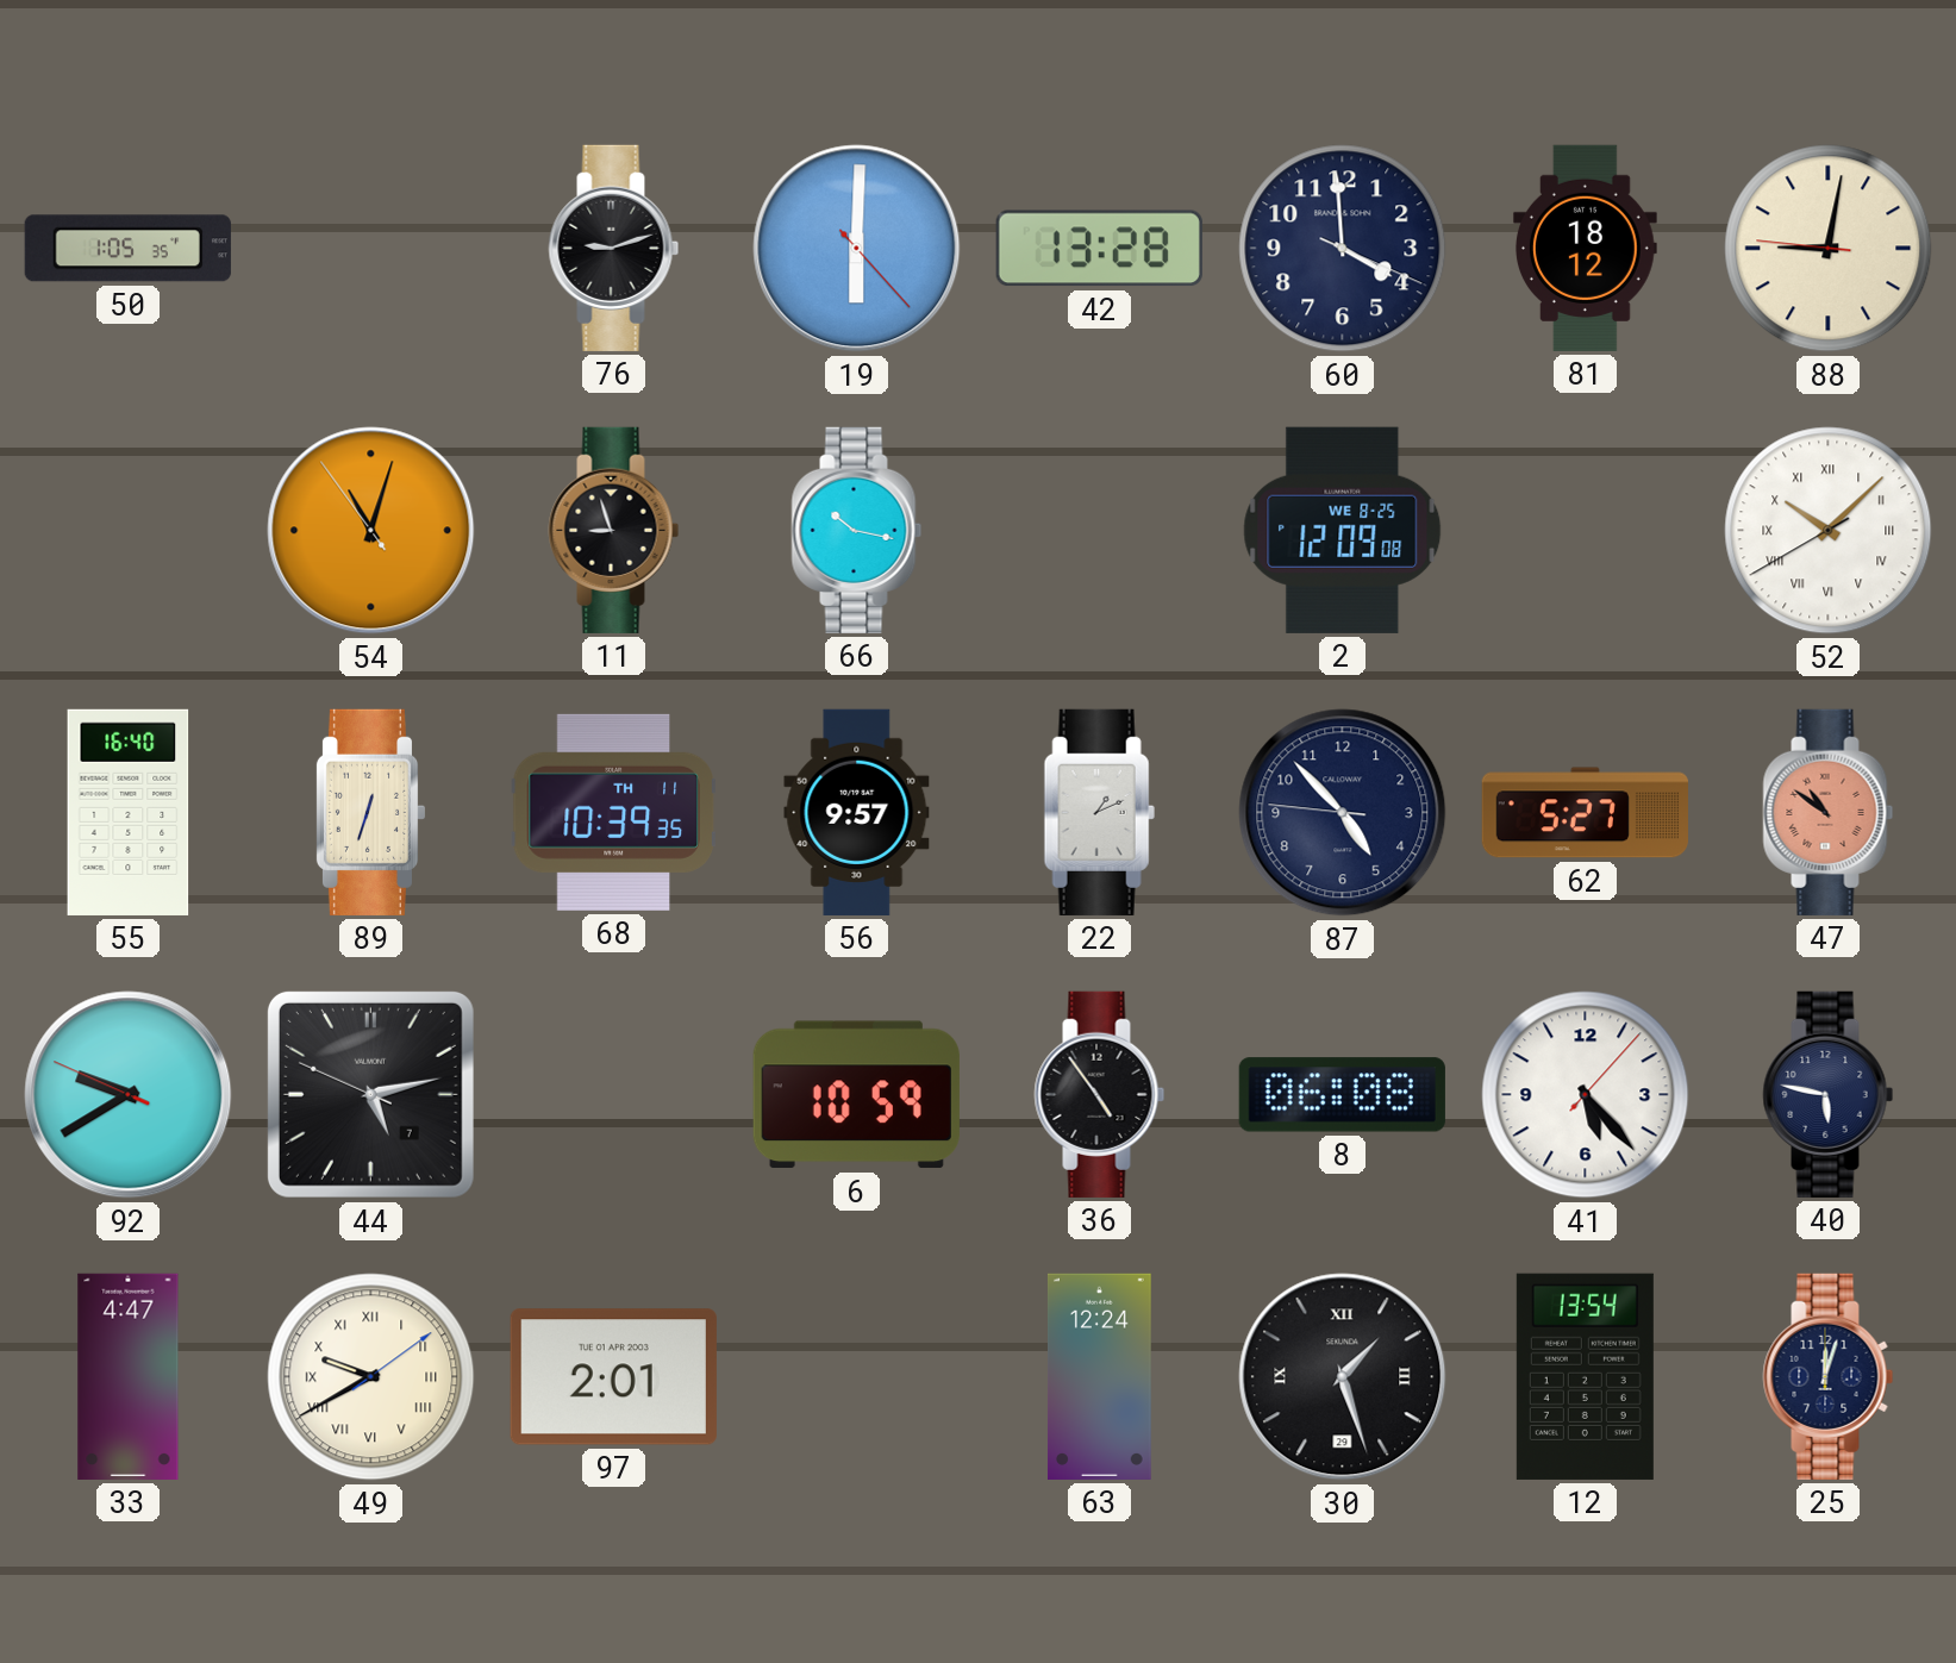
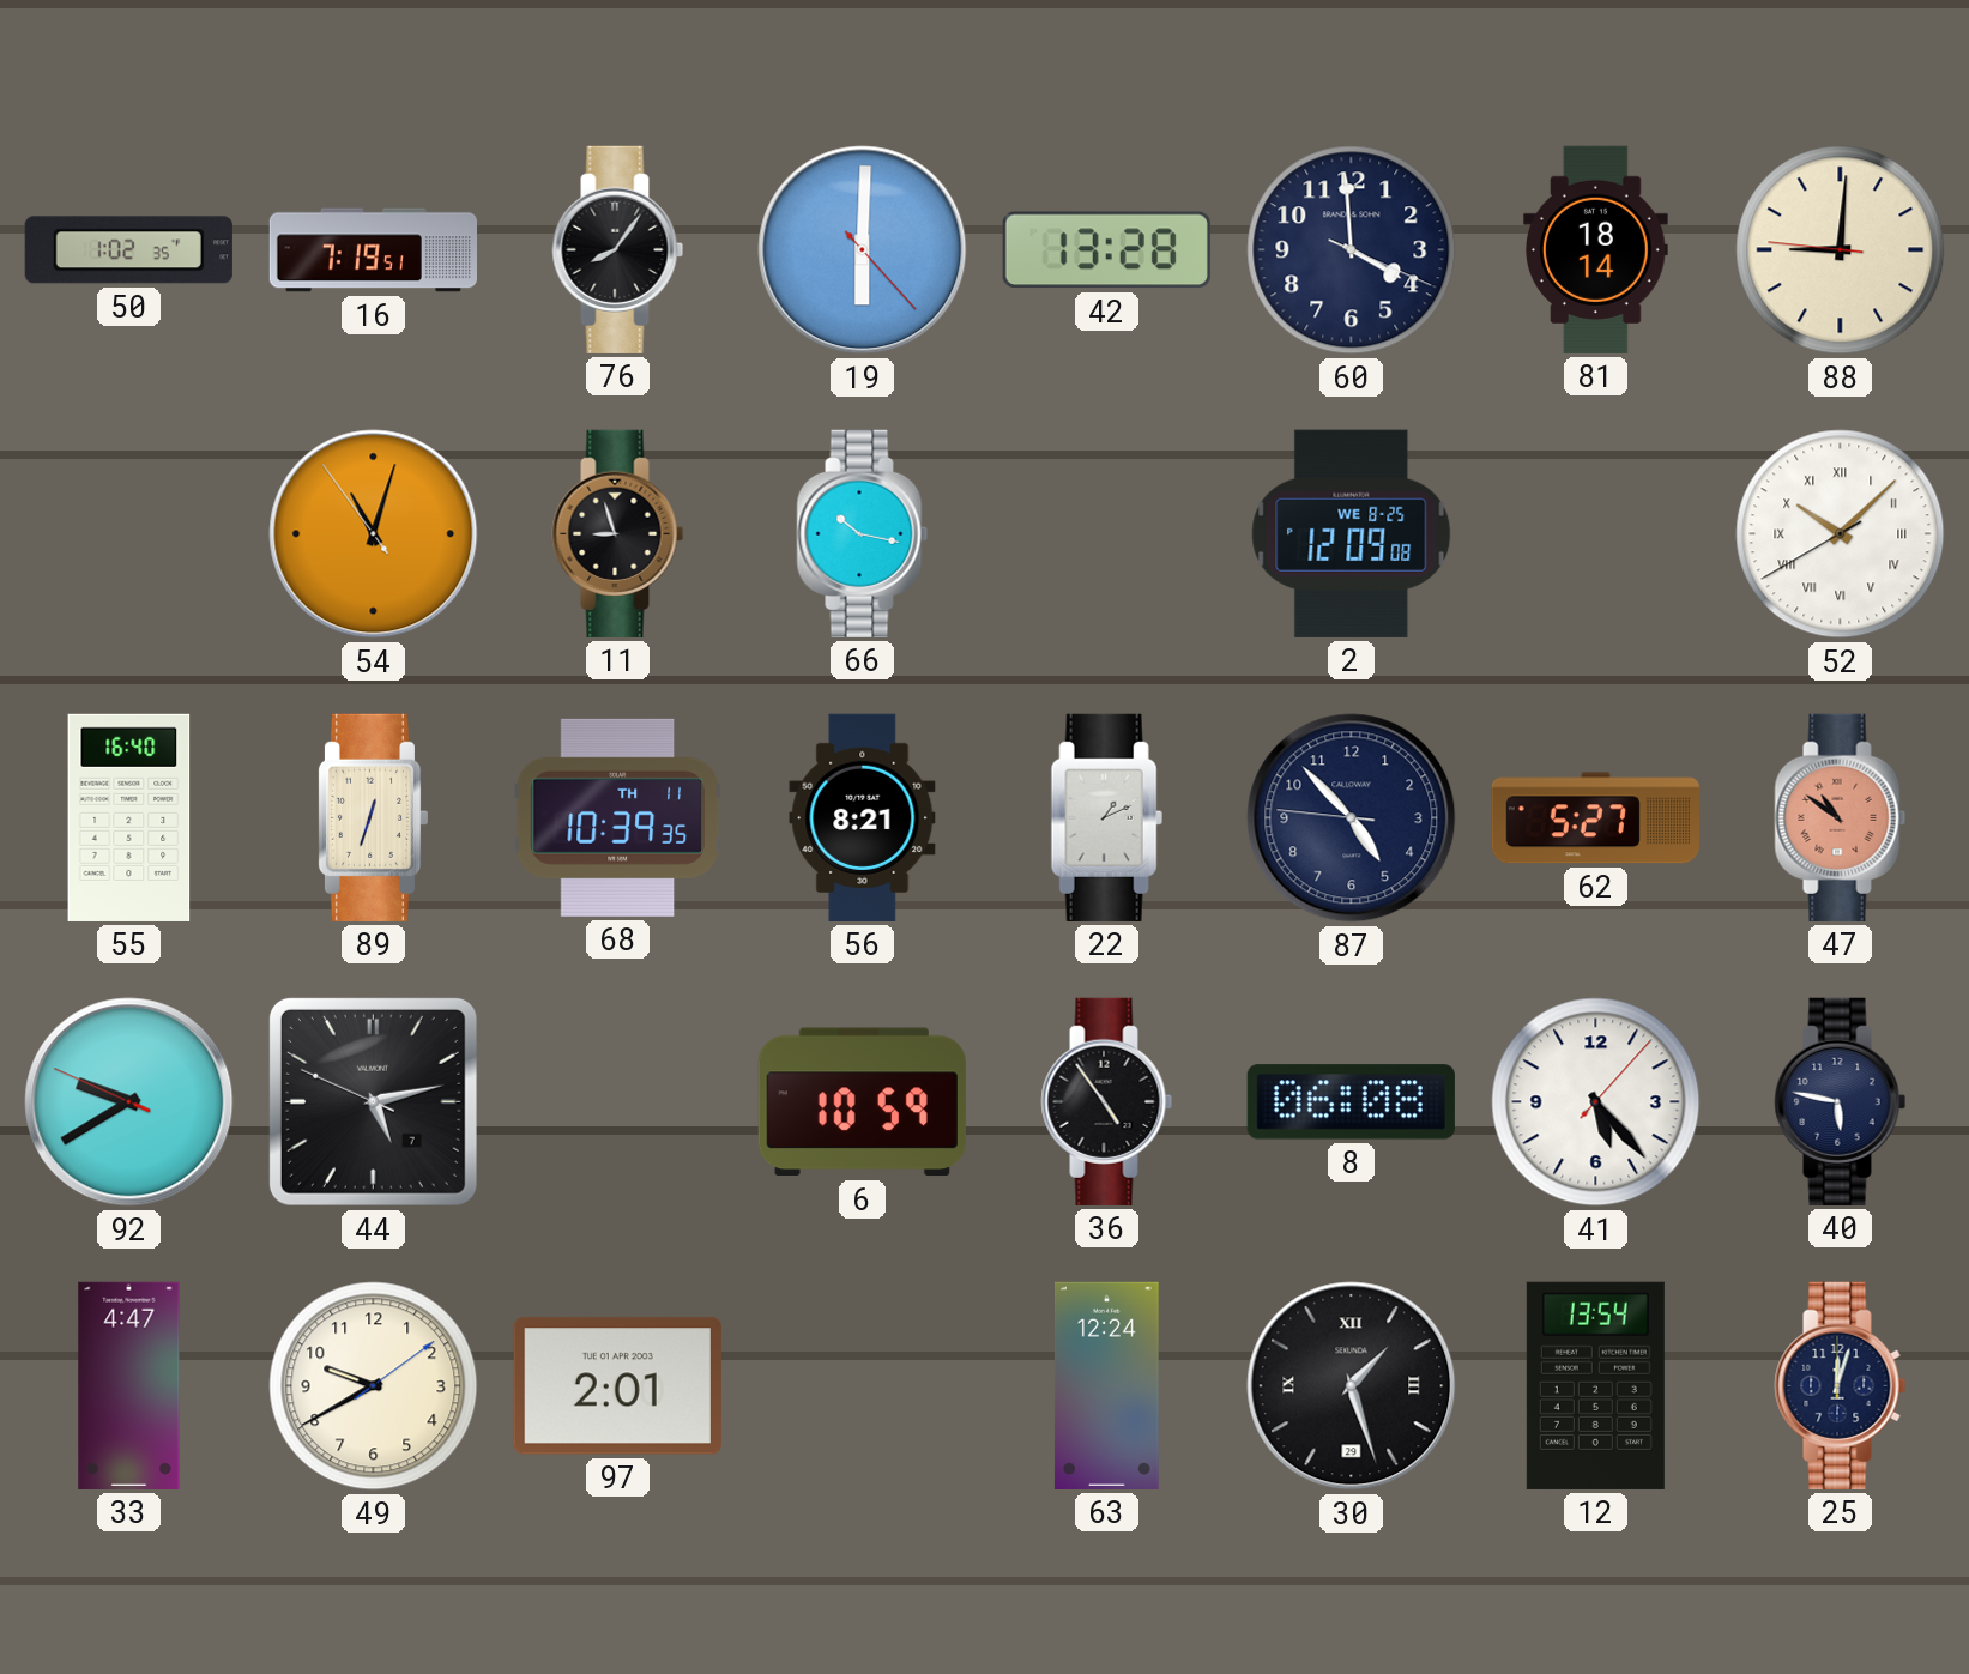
50: 1:05 -> 1:02 (128, 250)
16: none -> 7:19 (373, 250)
76: 9:12 -> 8:06 (618, 249)
81: 18:12 -> 18:14 (1595, 249)
88: 9:01 -> 9:00 (1841, 250)
56: 9:57 -> 8:21 (863, 817)
49 numerals: Roman -> Arabic (374, 1386)
